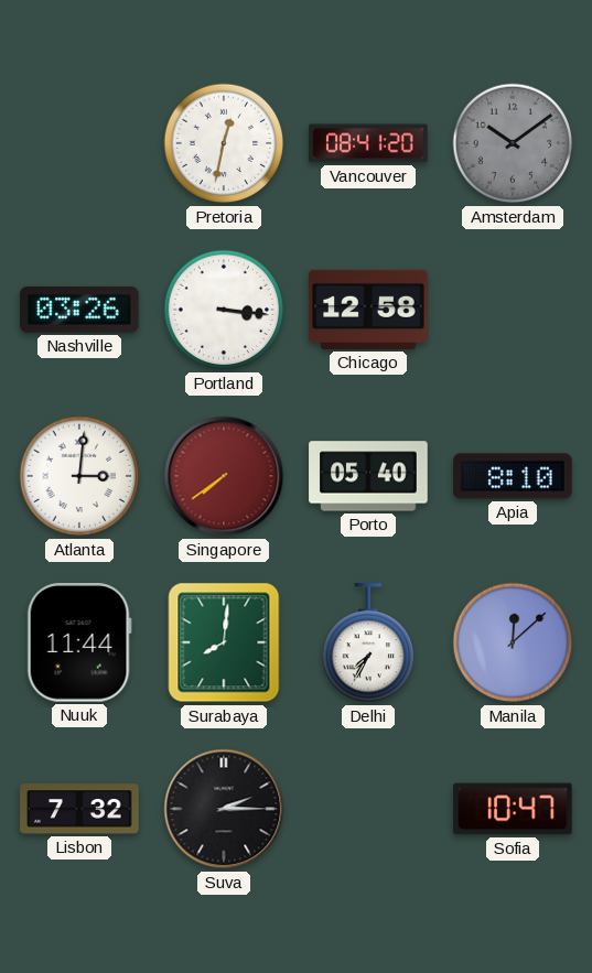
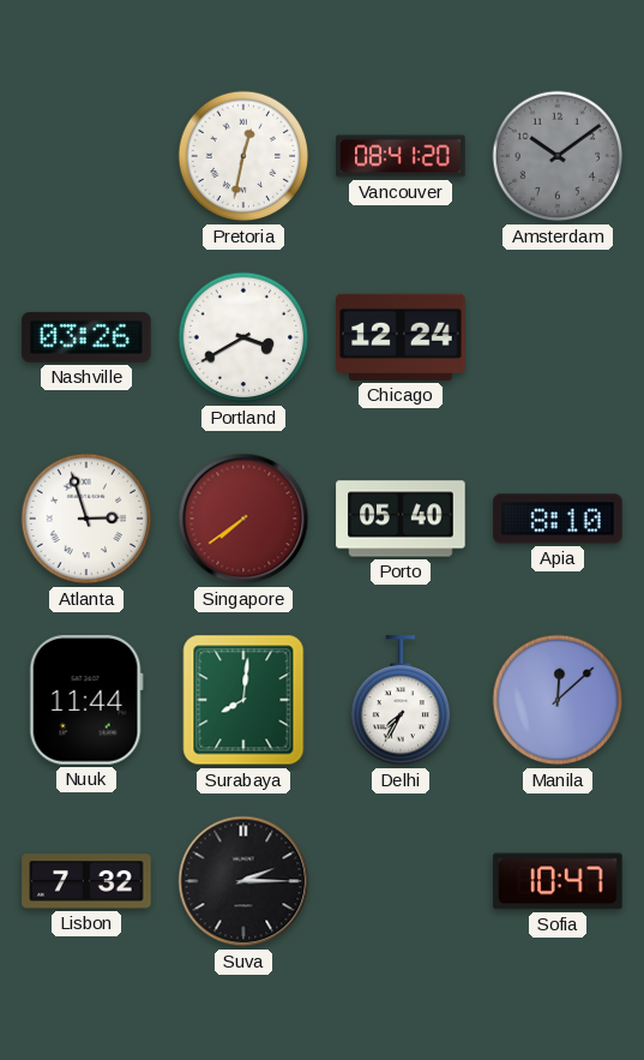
Portland: 3:16 -> 3:40 (243, 337)
Chicago: 12:58 -> 12:24 (401, 337)
Atlanta: 3:01 -> 2:57 (86, 519)
